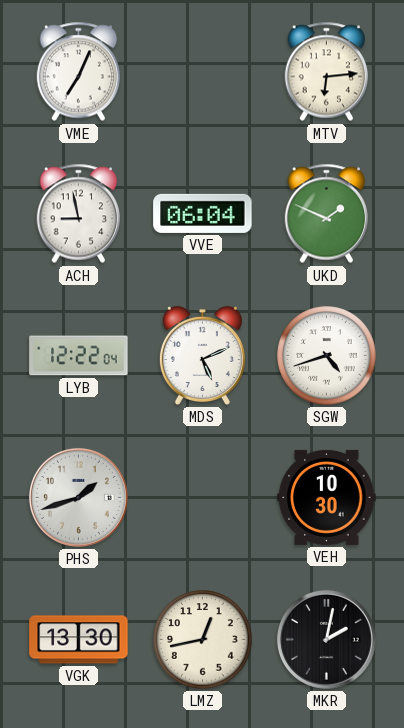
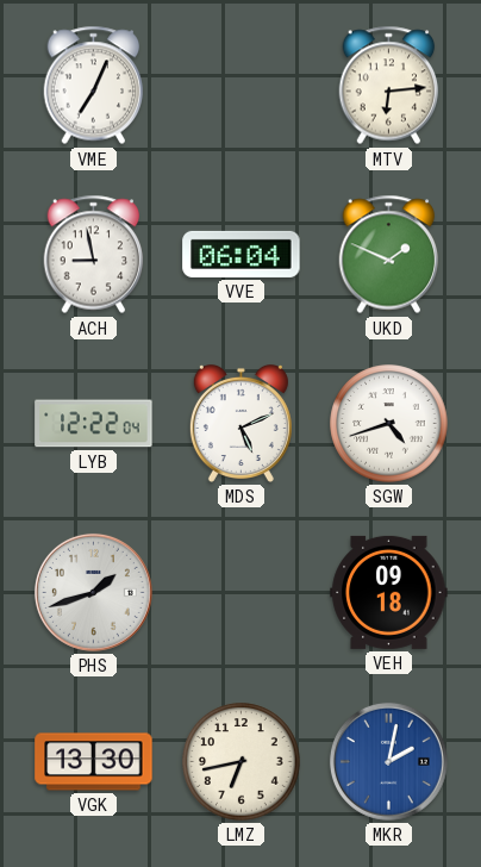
VEH: 10:30 -> 09:18 (389, 592)
LMZ: 12:43 -> 6:43 (242, 762)
MKR dial: black -> blue (388, 761)
